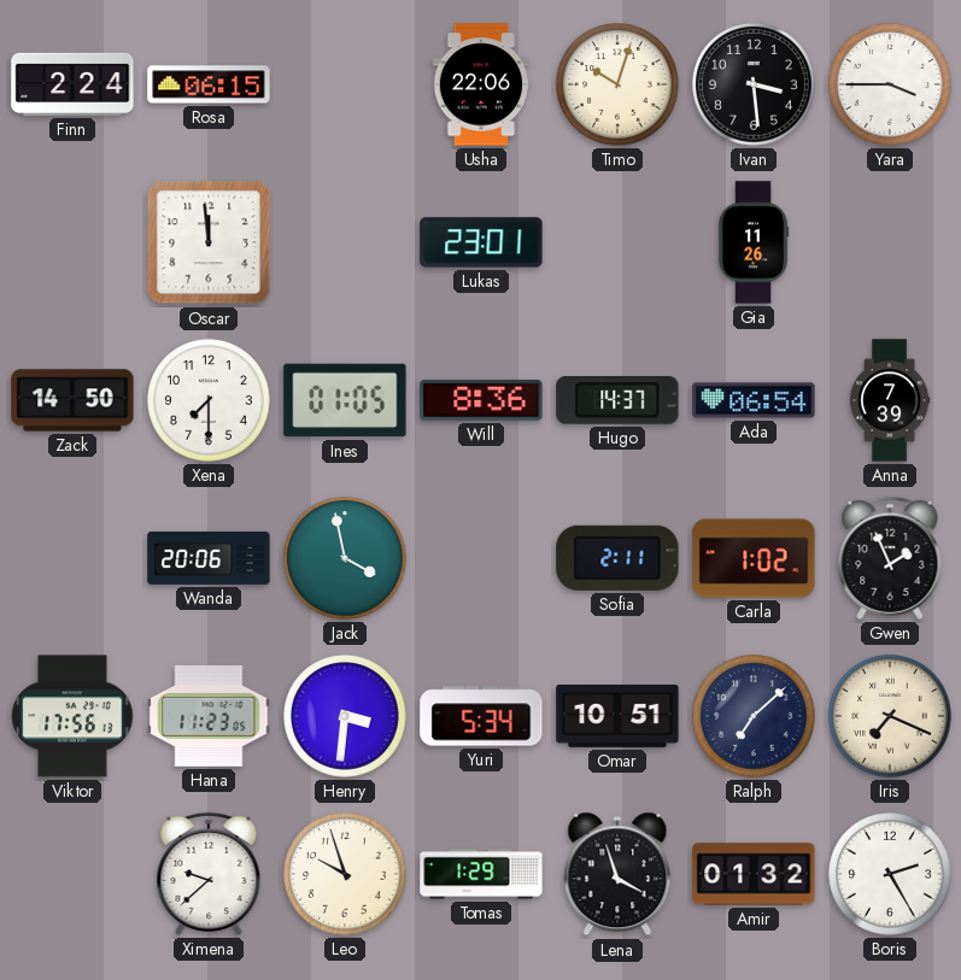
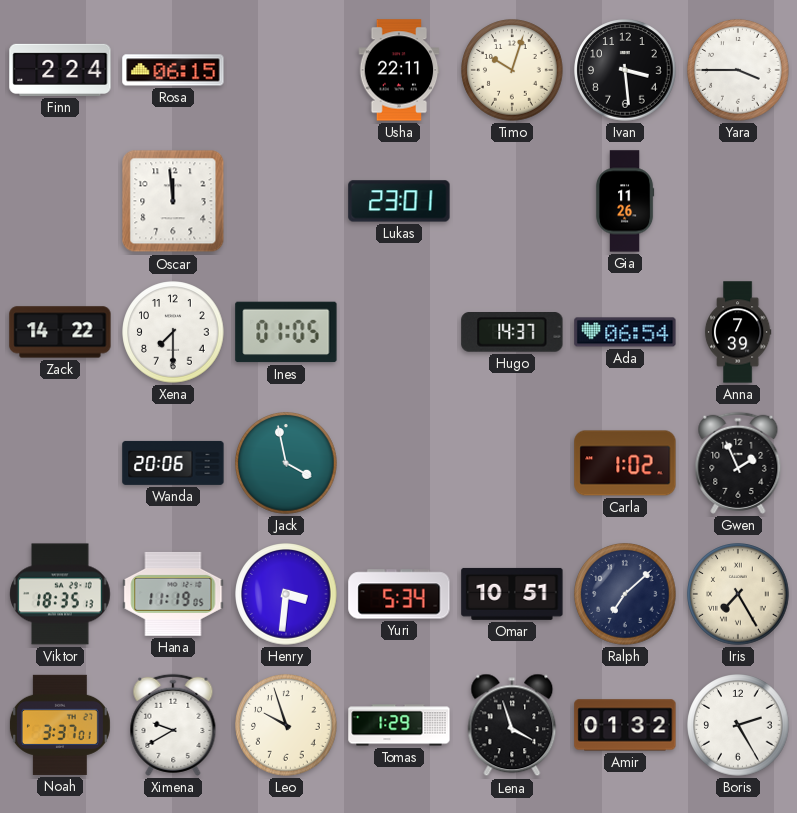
Usha: 22:06 -> 22:11 (399, 70)
Zack: 14:50 -> 14:22 (60, 332)
Will: 8:36 -> none (481, 400)
Sofia: 2:11 -> none (617, 558)
Viktor: 17:56 -> 18:35 (60, 594)
Hana: 11:23 -> 11:19 (173, 594)
Iris: 7:19 -> 7:25 (738, 594)
Noah: none -> 3:37 (60, 725)
Ximena: 9:38 -> 9:40 (173, 725)
